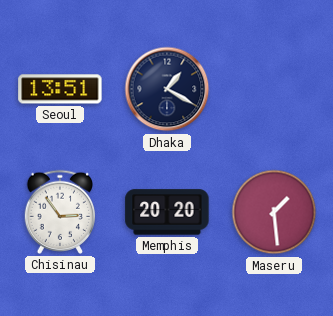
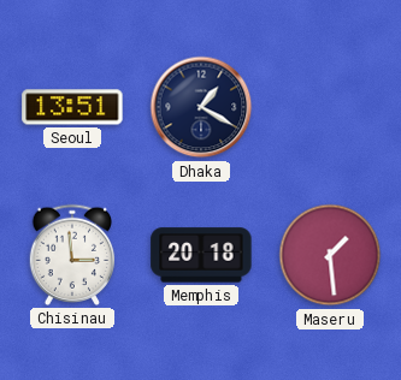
Chisinau: 2:54 -> 2:59 (71, 255)
Memphis: 20:20 -> 20:18 (201, 255)
